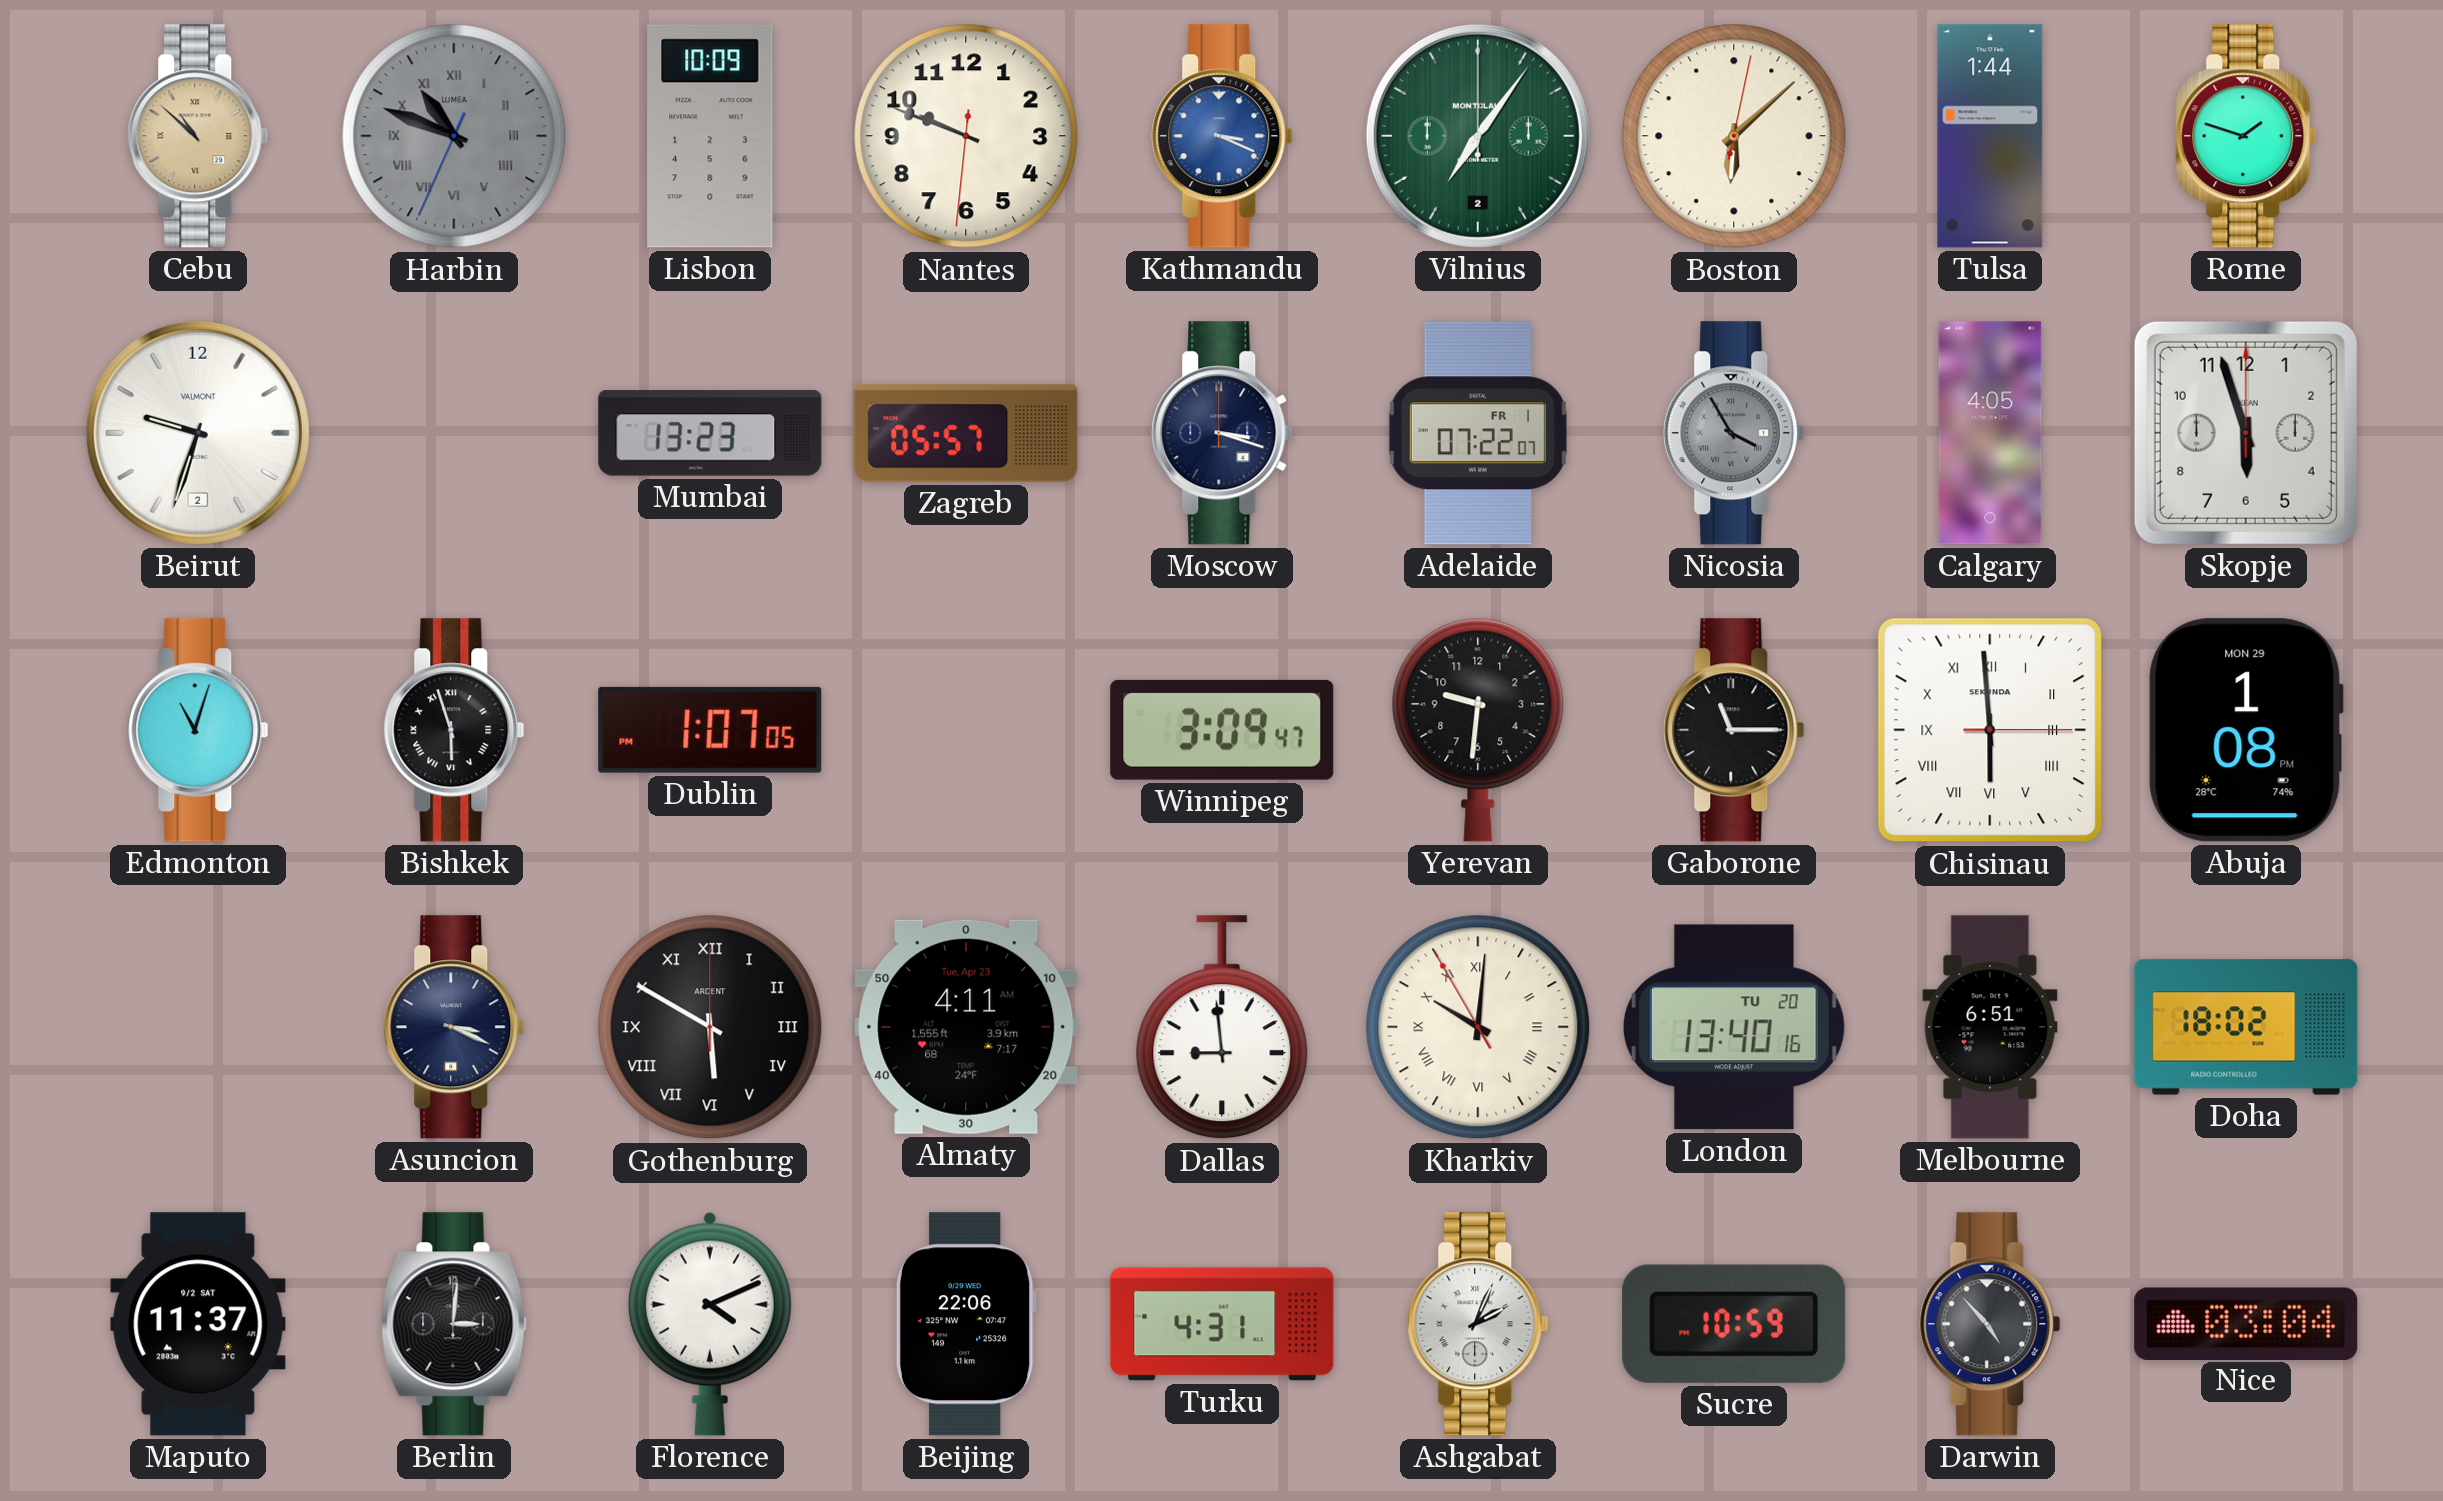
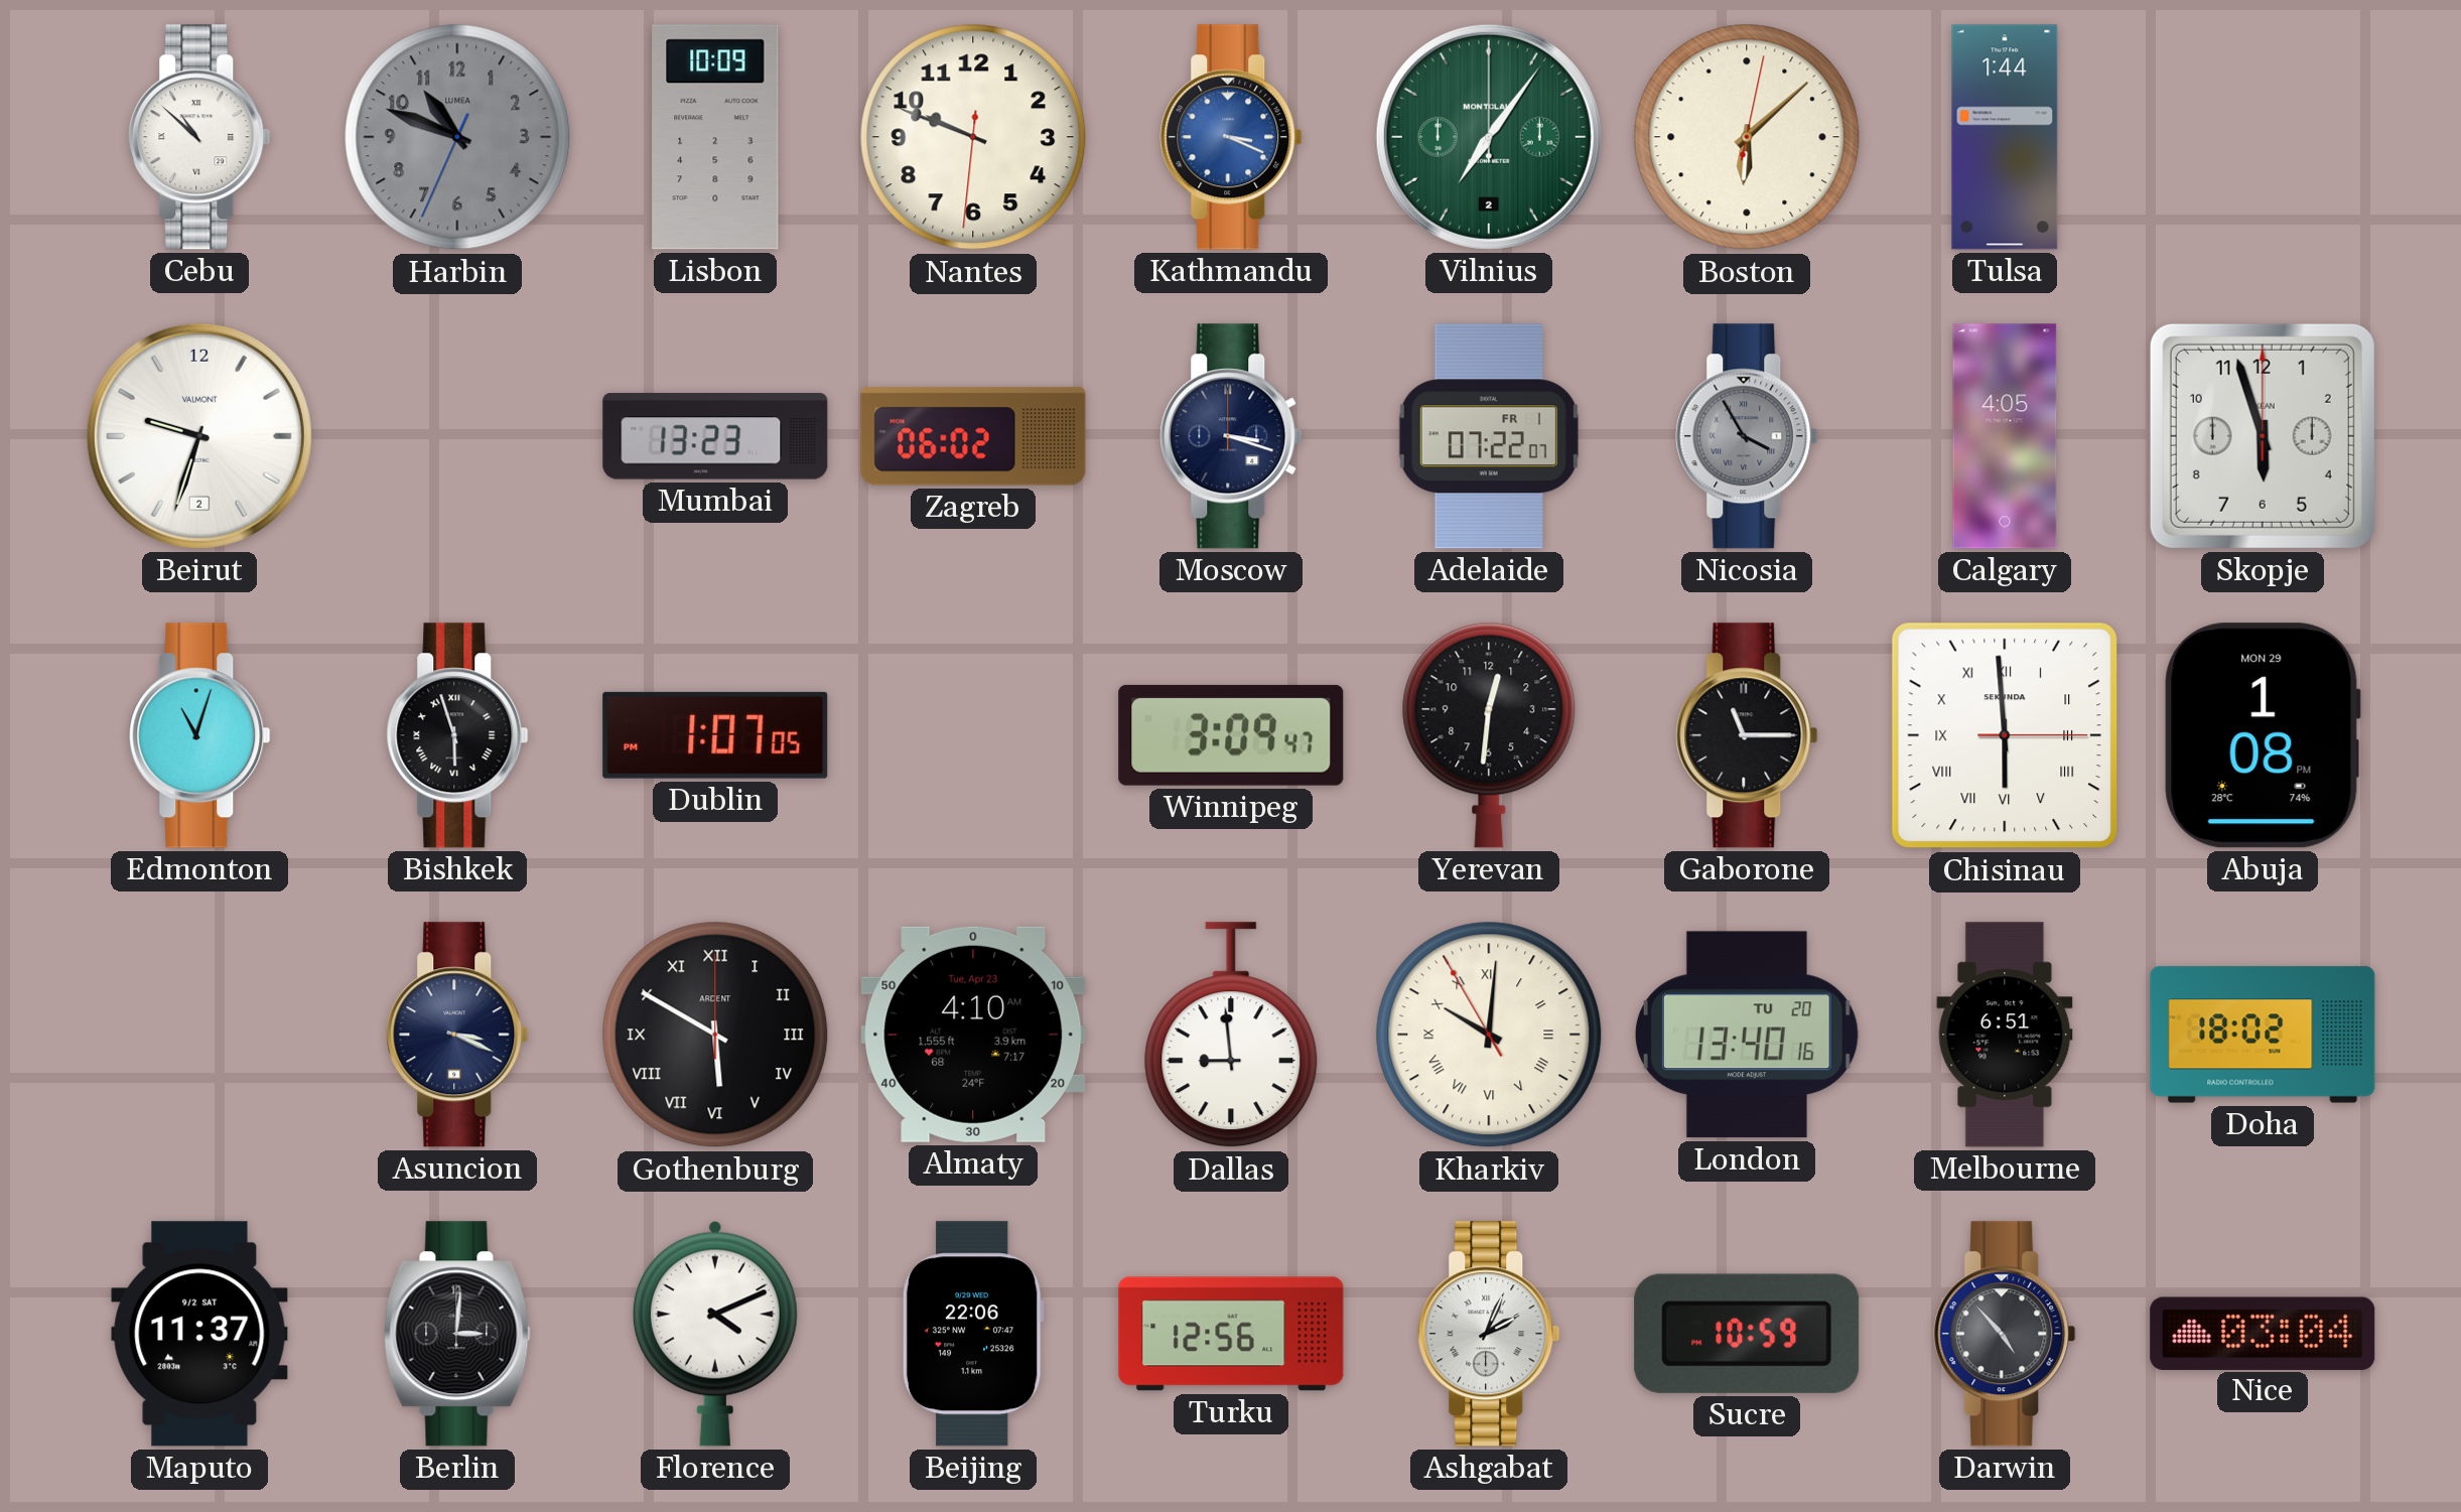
Cebu dial: champagne -> white (199, 137)
Harbin numerals: Roman -> Arabic (457, 137)
Rome: 1:48 -> none (2246, 136)
Zagreb: 05:57 -> 06:02 (973, 436)
Yerevan: 9:31 -> 12:31 (1489, 735)
Almaty: 4:11 -> 4:10 (973, 1035)
Turku: 4:31 -> 12:56 (1231, 1334)
